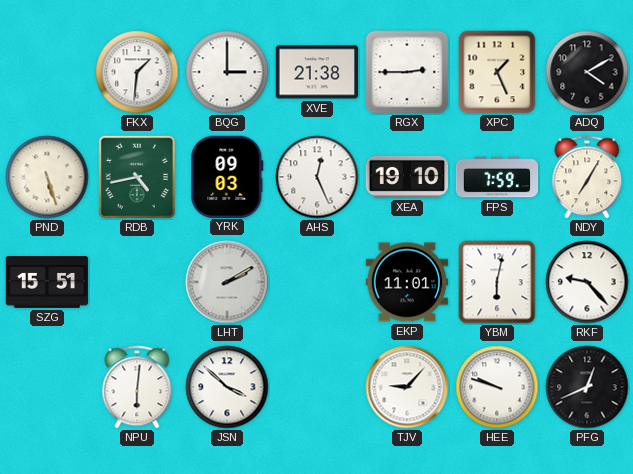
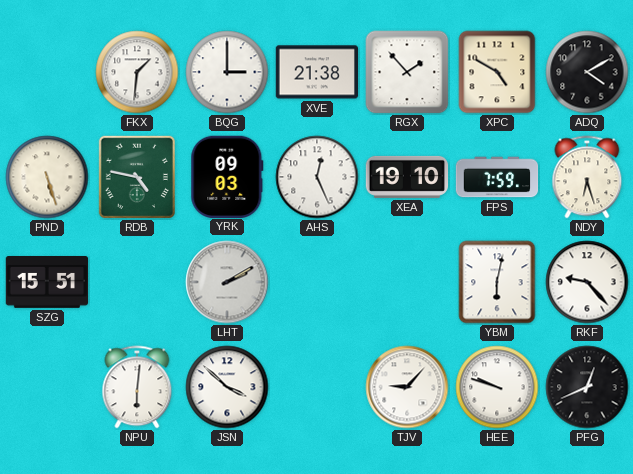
RGX: 2:45 -> 1:53 (407, 72)
XPC: 1:26 -> 4:50 (497, 72)
RDB: 4:43 -> 4:47 (137, 176)
NDY: 7:05 -> 6:27 (587, 177)
EKP: 11:01 -> none (406, 282)
